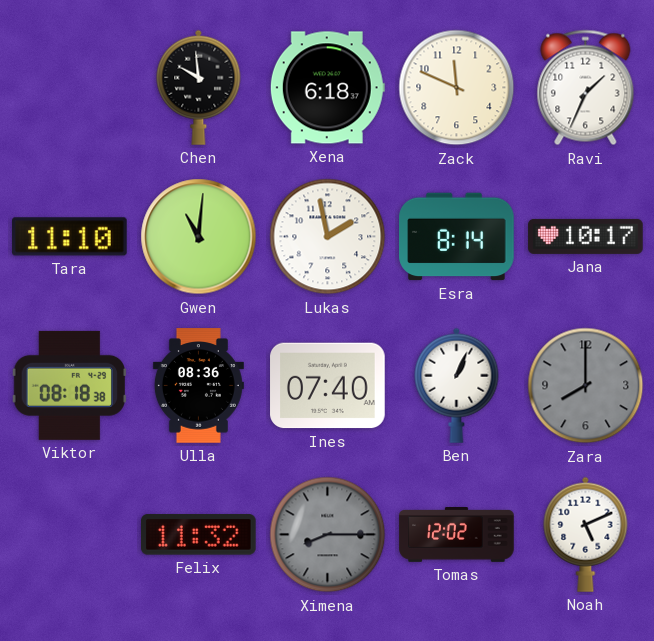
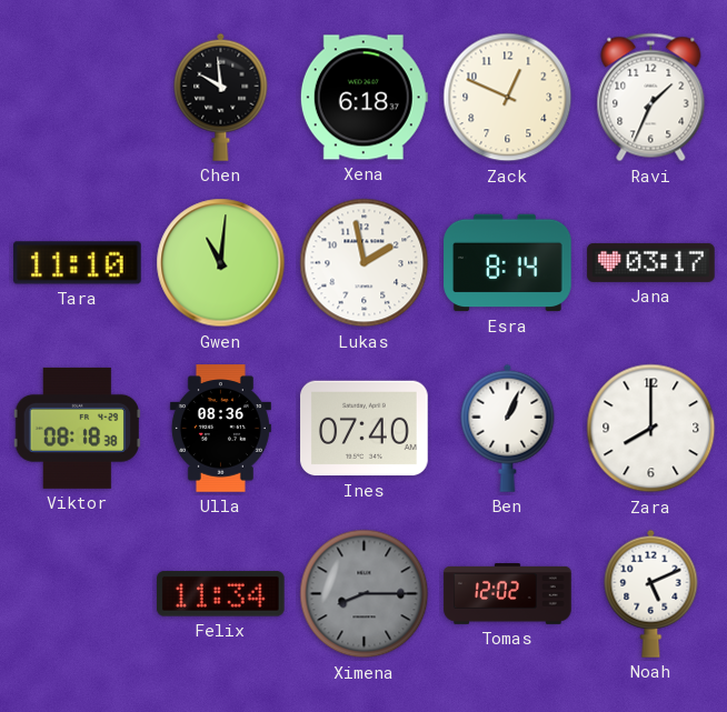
Zack: 11:49 -> 12:49 (508, 98)
Jana: 10:17 -> 03:17 (651, 262)
Zara dial: grey -> white (651, 429)
Felix: 11:32 -> 11:34 (221, 594)
